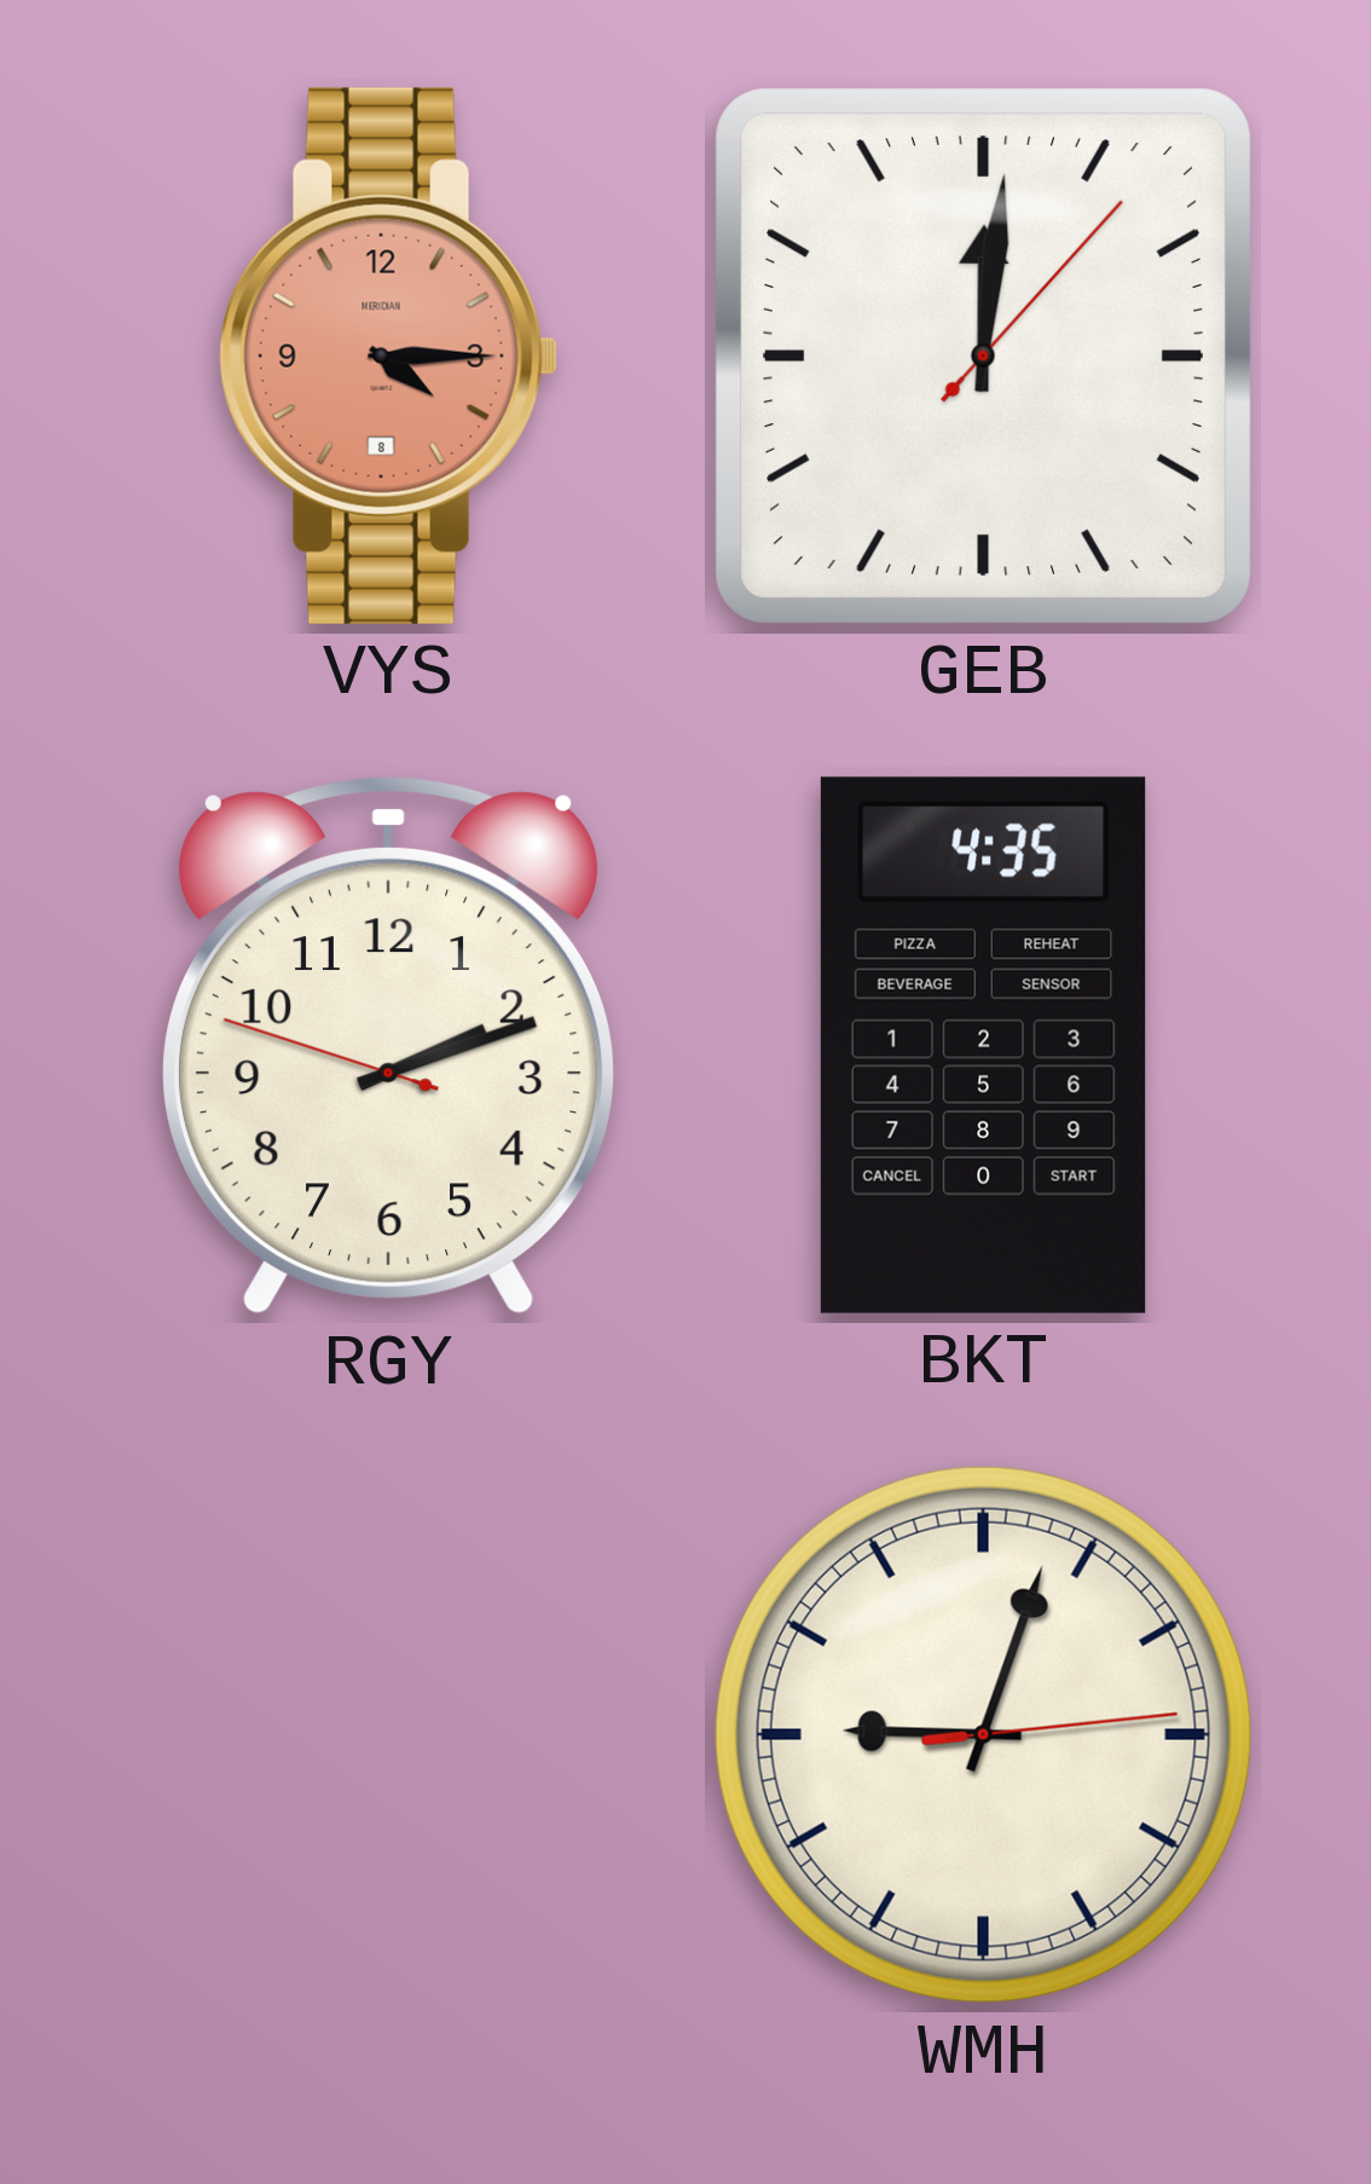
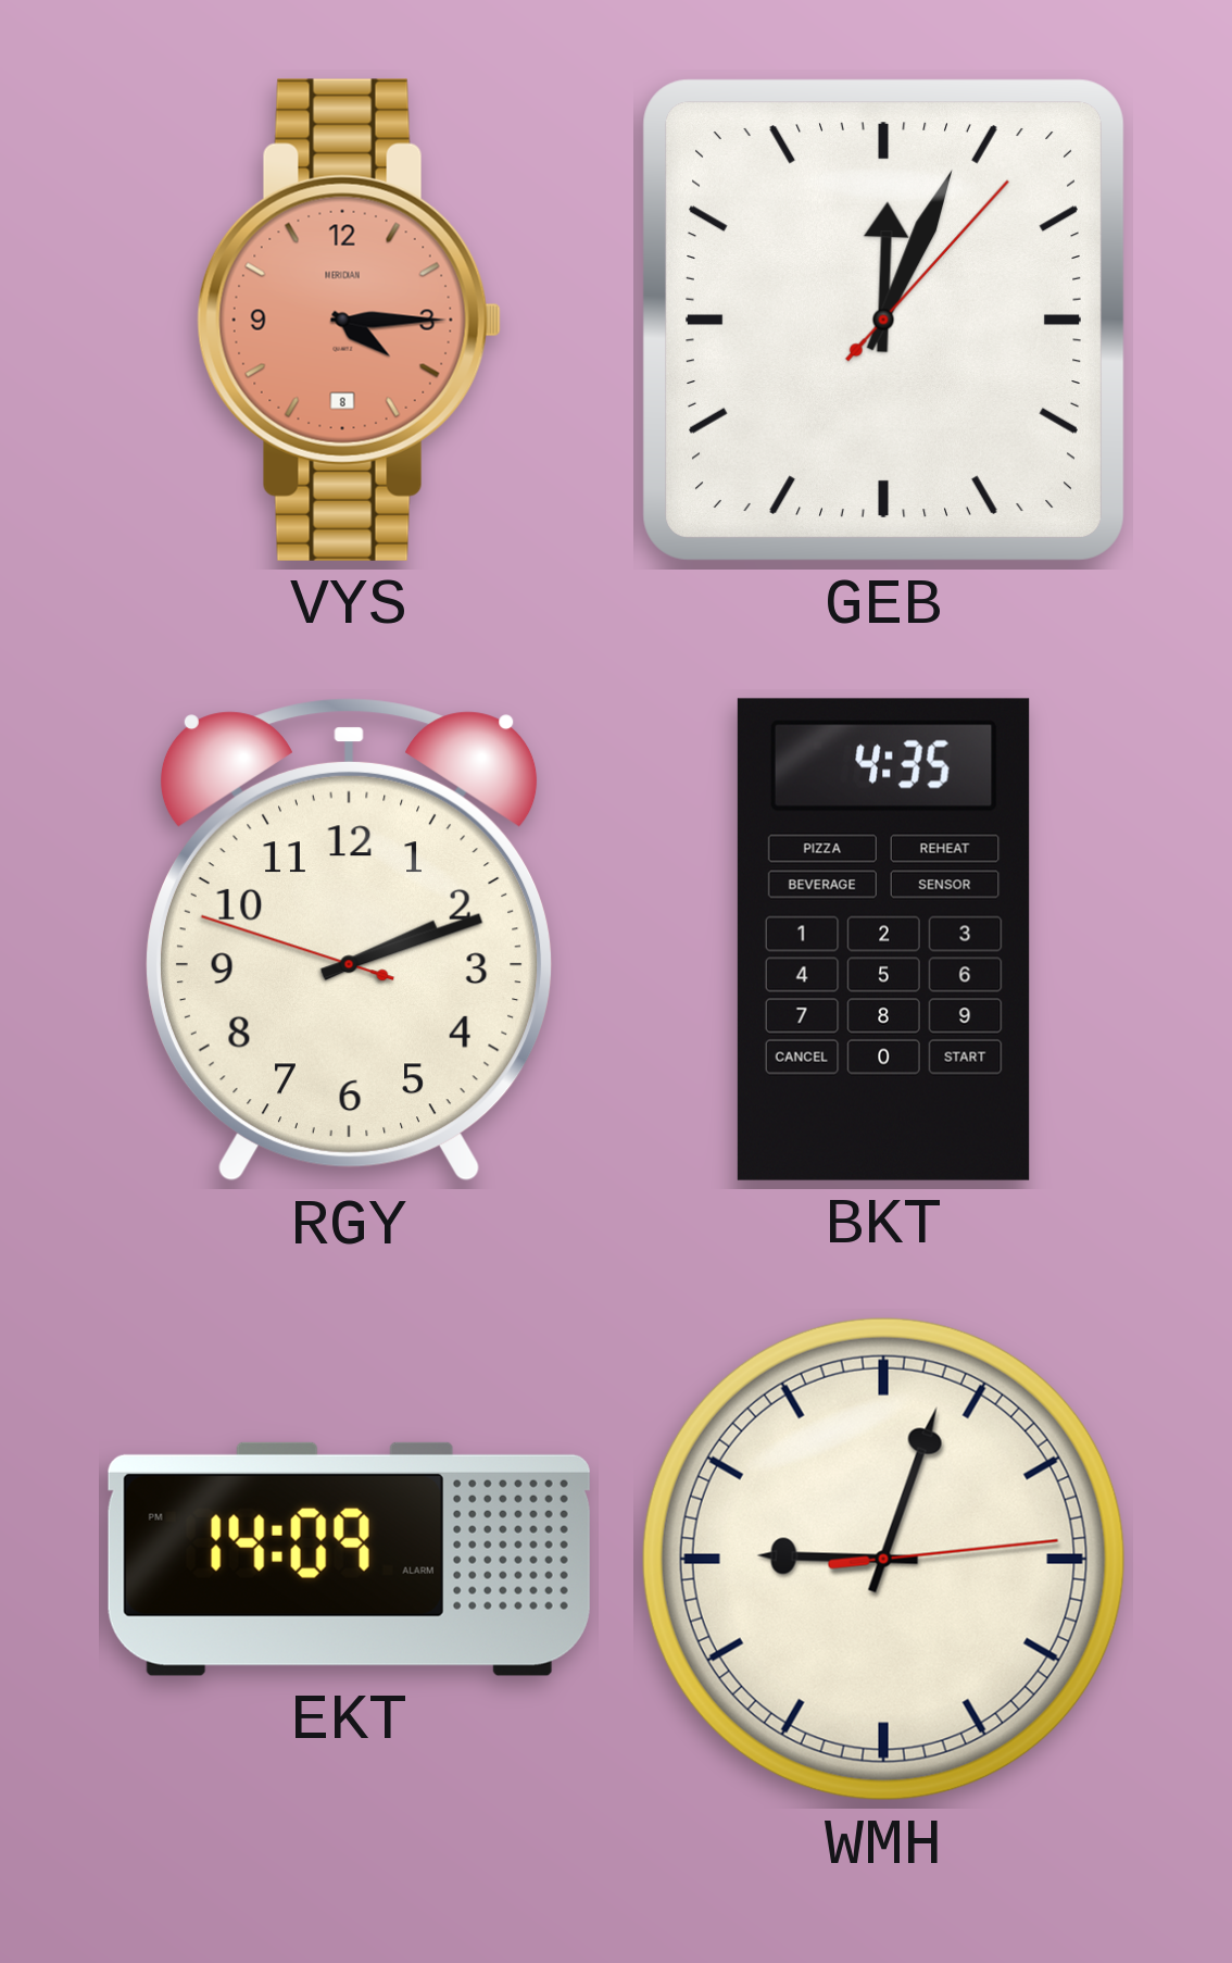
GEB: 12:01 -> 12:04 (884, 321)
EKT: none -> 14:09 (349, 1559)
